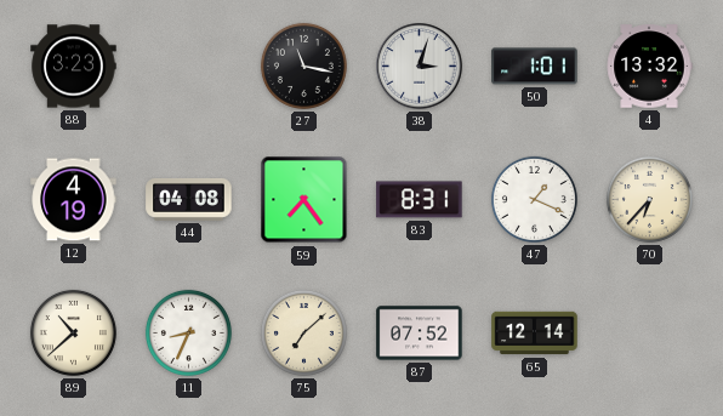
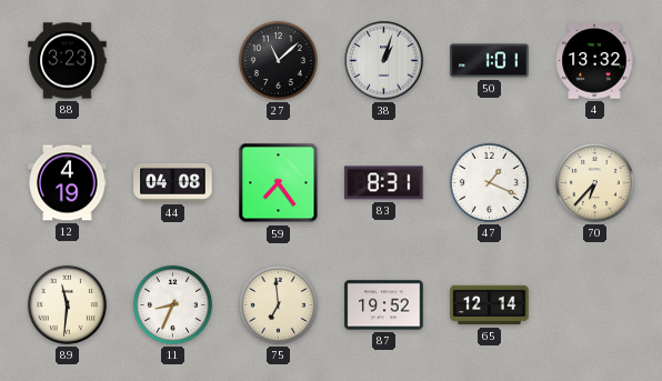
27: 11:17 -> 11:08 (278, 60)
38: 3:03 -> 1:03 (384, 61)
89: 10:38 -> 11:31 (67, 304)
75: 7:08 -> 6:59 (278, 304)
87: 07:52 -> 19:52 (384, 305)
